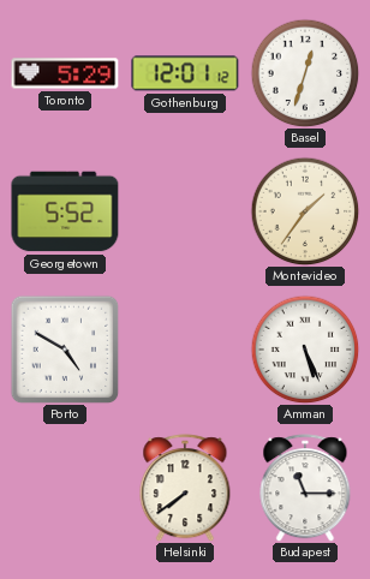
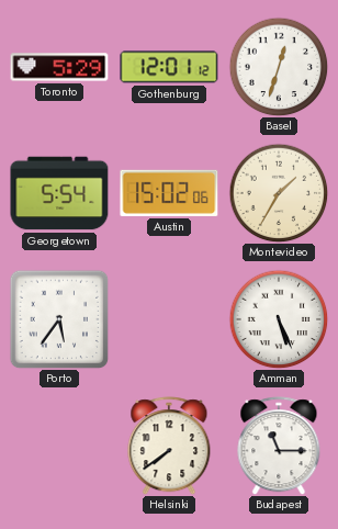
Georgetown: 5:52 -> 5:54 (59, 193)
Austin: none -> 15:02 (169, 193)
Montevideo: 1:36 -> 1:35 (279, 193)
Porto: 4:50 -> 5:36 (59, 319)
